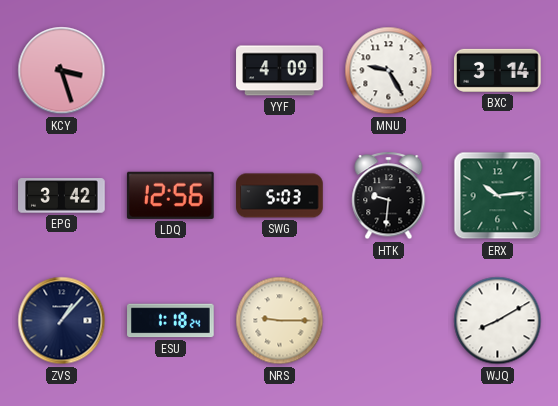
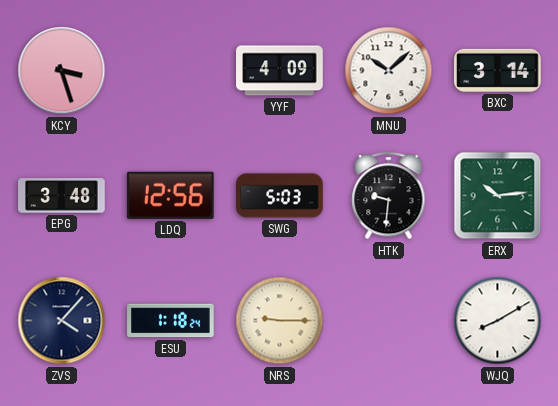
MNU: 9:25 -> 10:08 (389, 71)
EPG: 3:42 -> 3:48 (62, 196)
ZVS: 1:07 -> 4:07 (62, 321)
